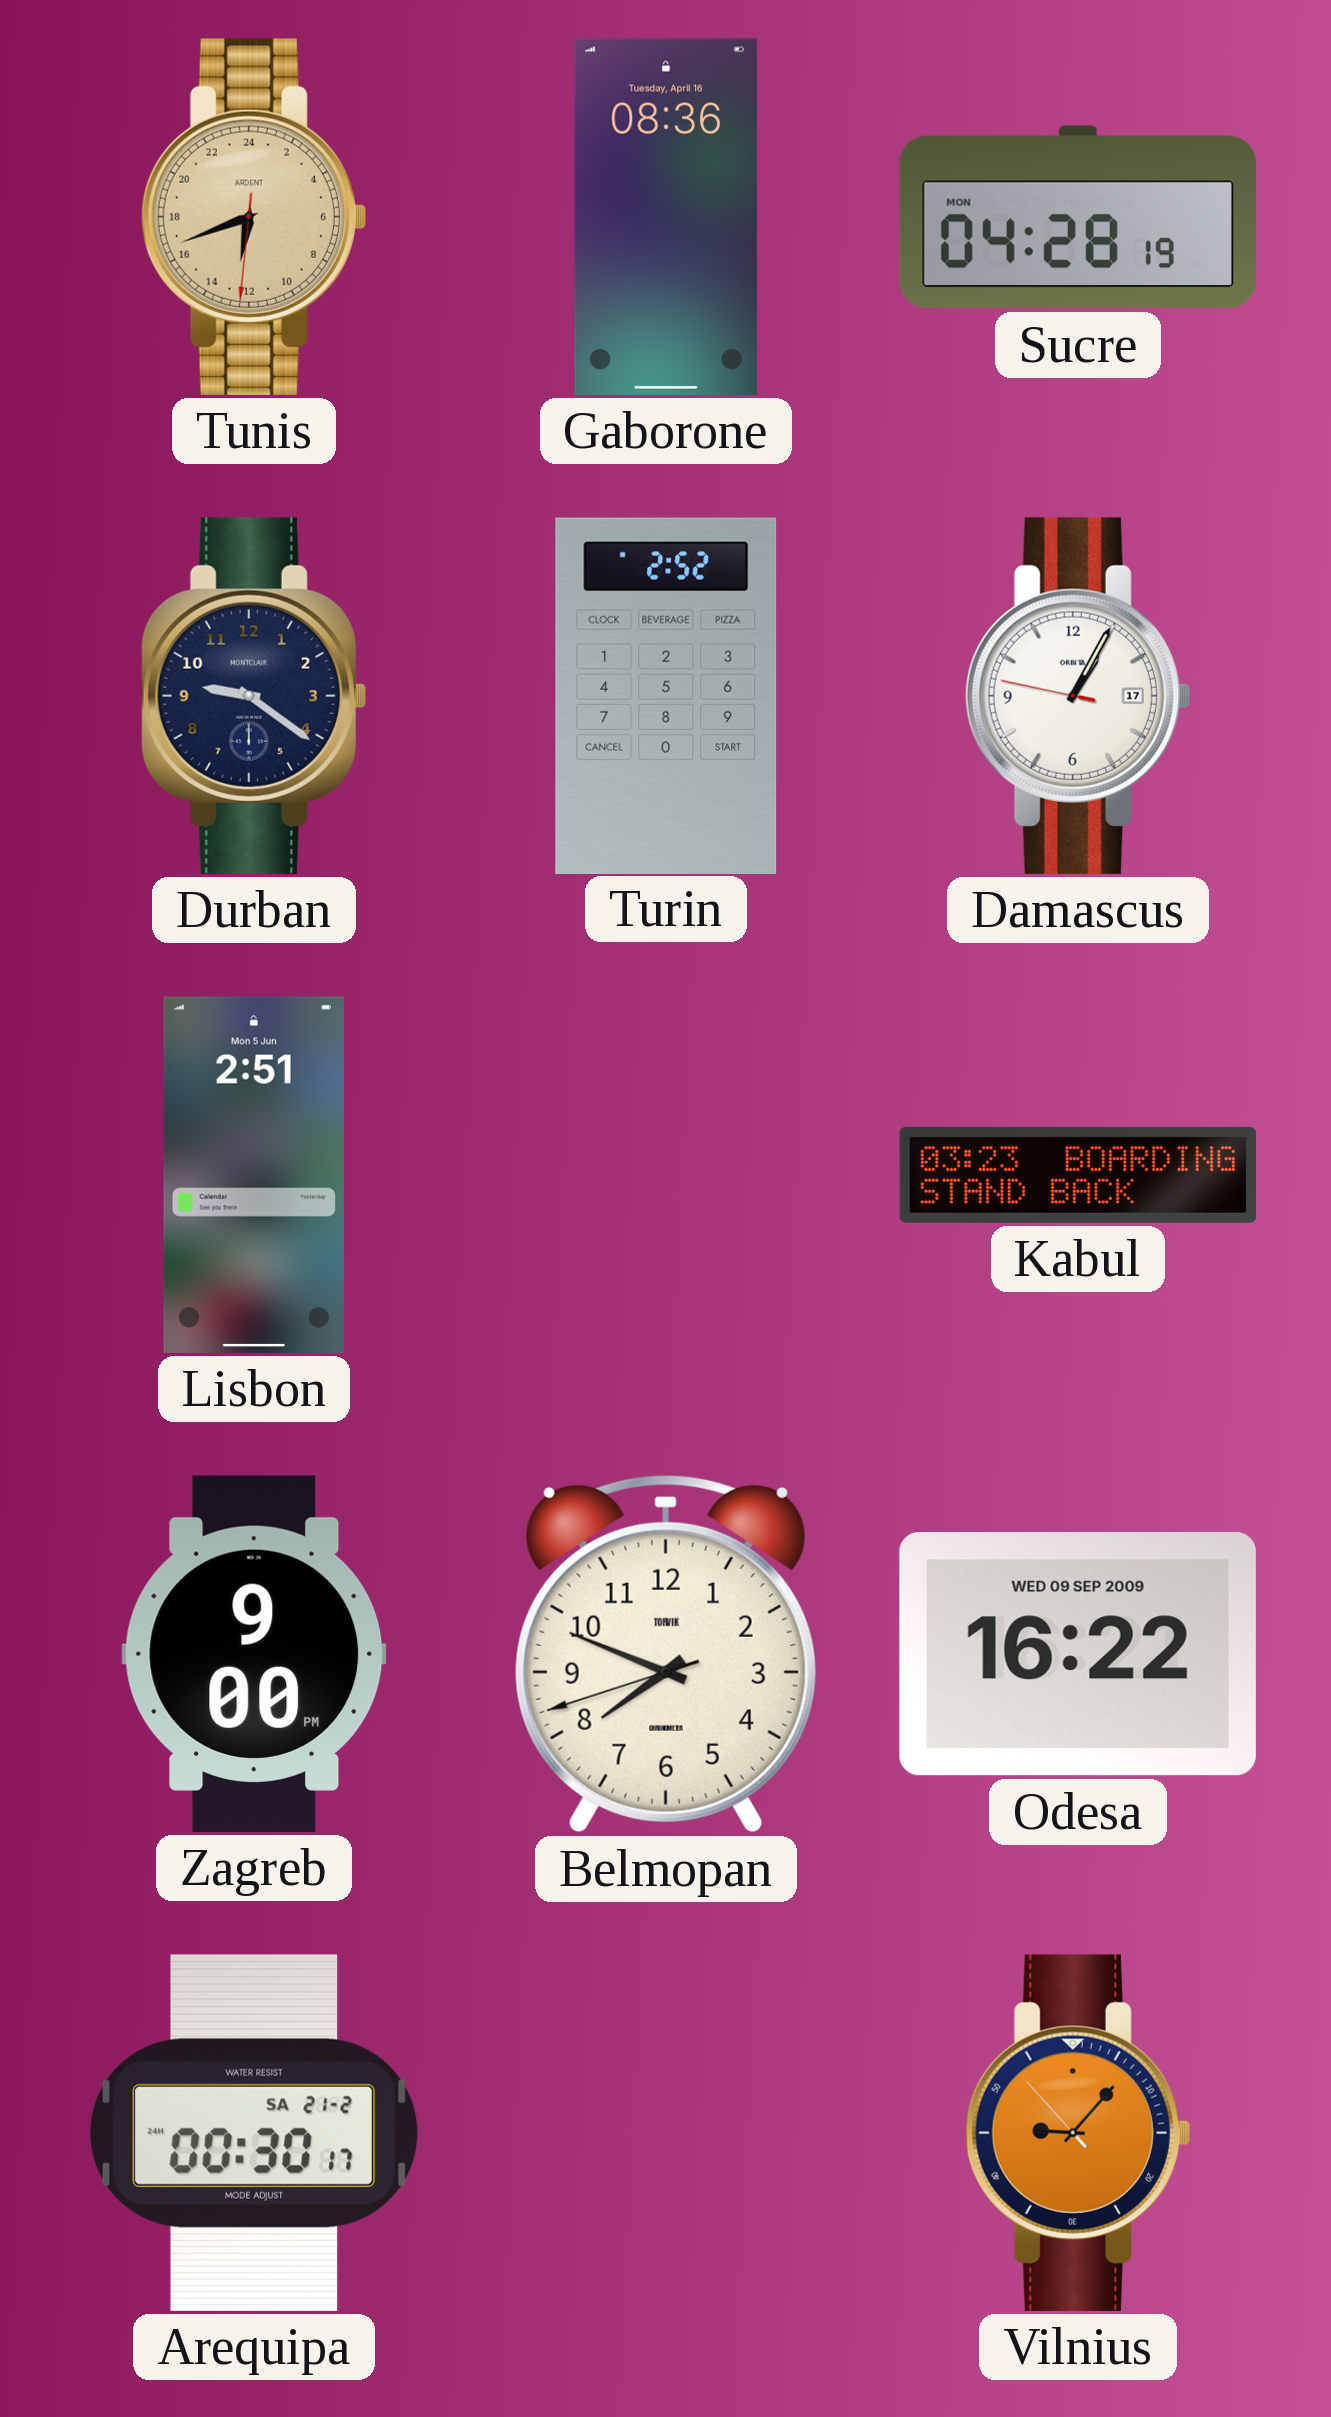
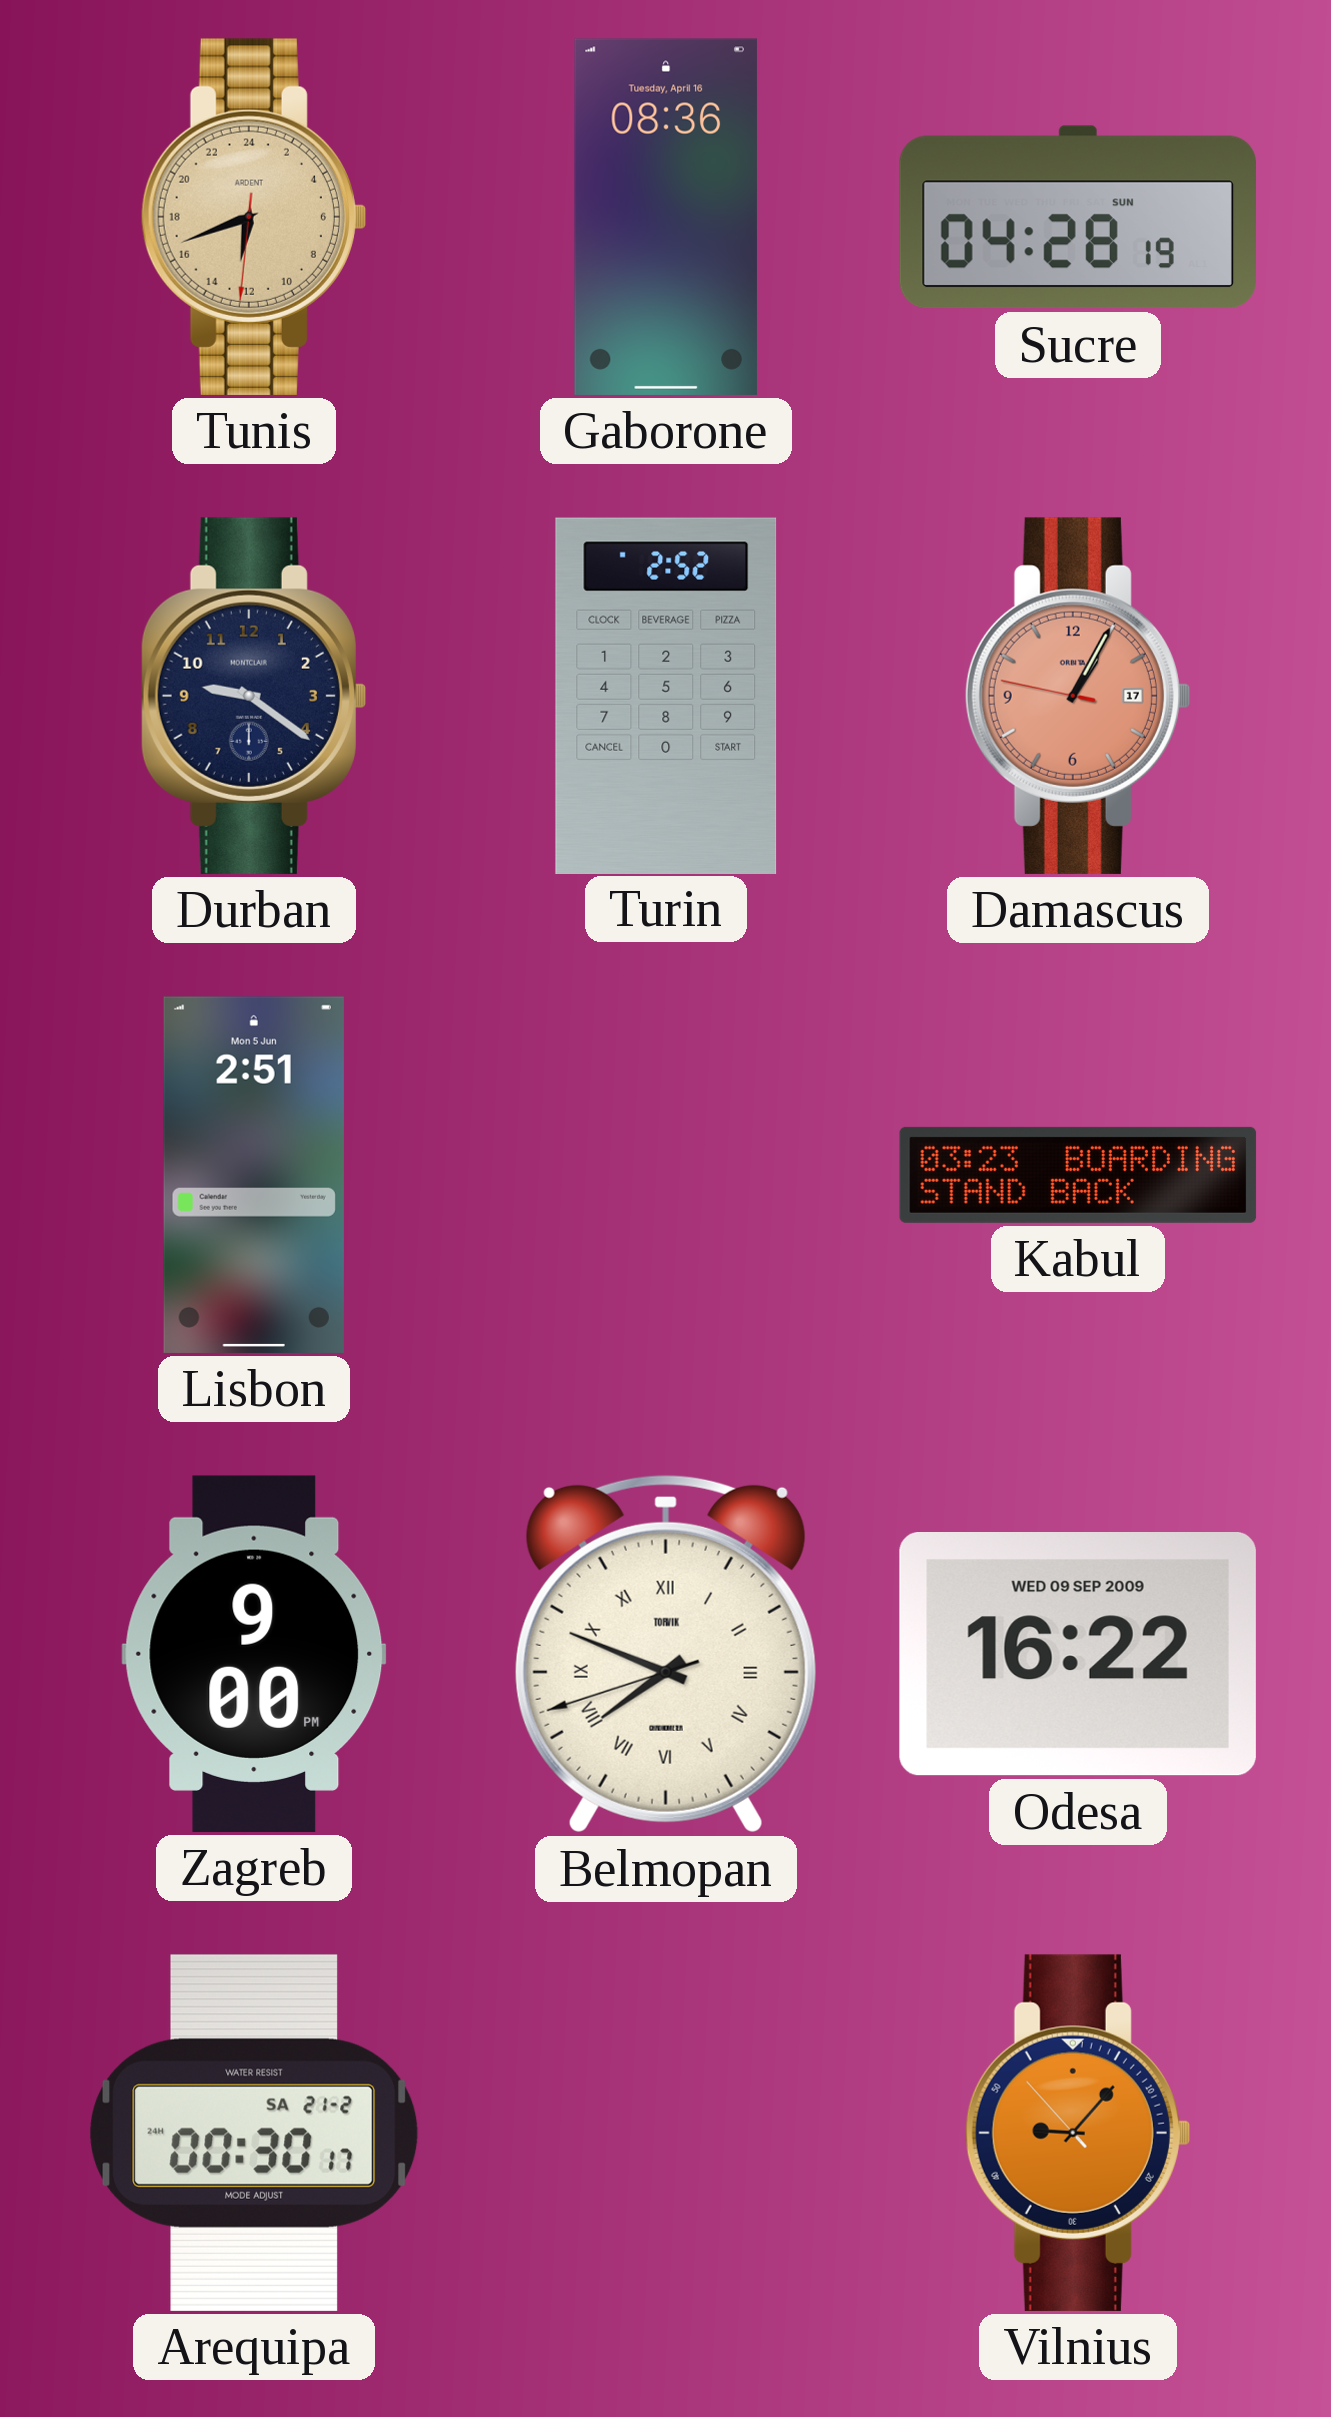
Sucre date: MON -> SUN (1077, 217)
Damascus dial: white -> salmon (1077, 696)
Belmopan numerals: Arabic -> Roman (666, 1654)
